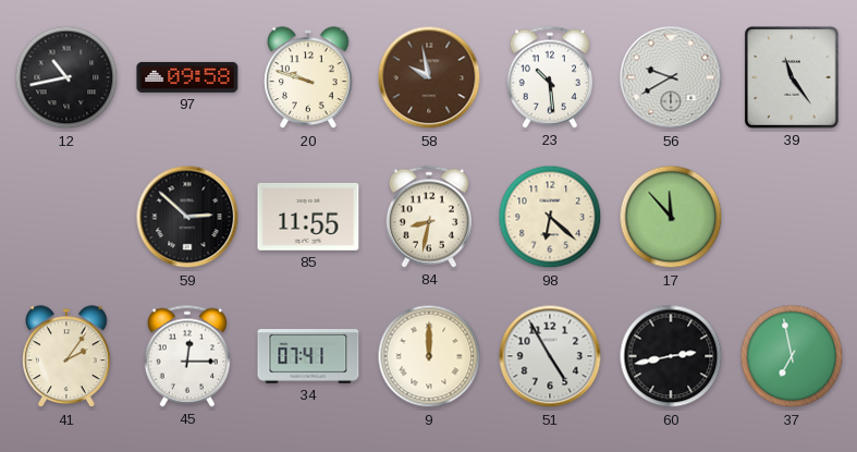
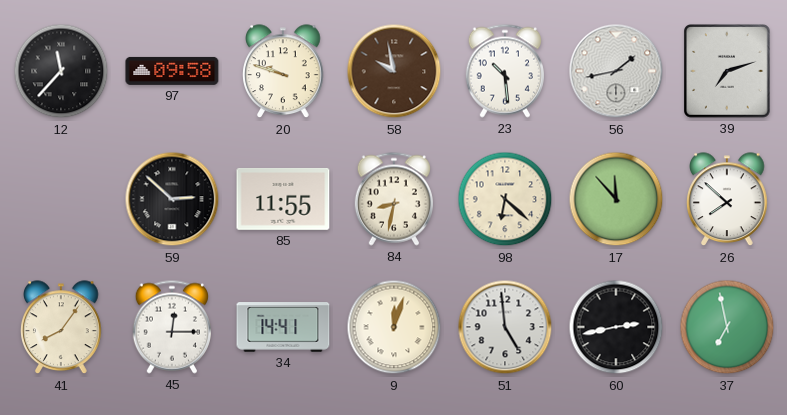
12: 10:43 -> 11:37 (61, 71)
56: 9:40 -> 1:43 (616, 71)
39: 11:24 -> 7:12 (728, 72)
26: none -> 7:52 (727, 200)
41: 2:06 -> 8:06 (61, 328)
34: 07:41 -> 14:41 (283, 327)
9: 12:00 -> 12:03 (394, 327)
51: 4:55 -> 4:59 (505, 327)
